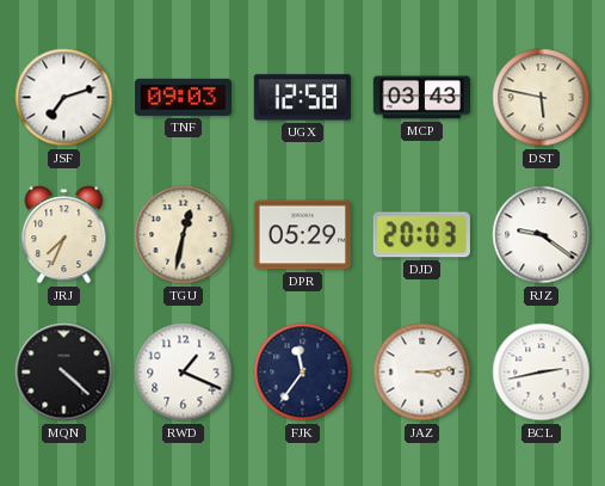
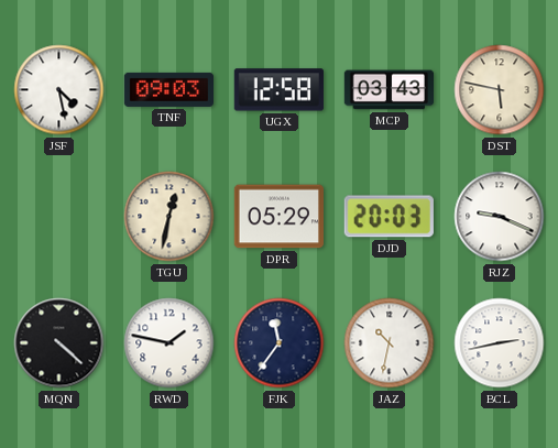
JSF: 7:12 -> 4:28 (59, 90)
JRJ: 7:34 -> none (64, 235)
RJZ: 9:21 -> 9:19 (500, 217)
RWD: 1:19 -> 1:47 (169, 343)
JAZ: 3:14 -> 10:32 (390, 343)
